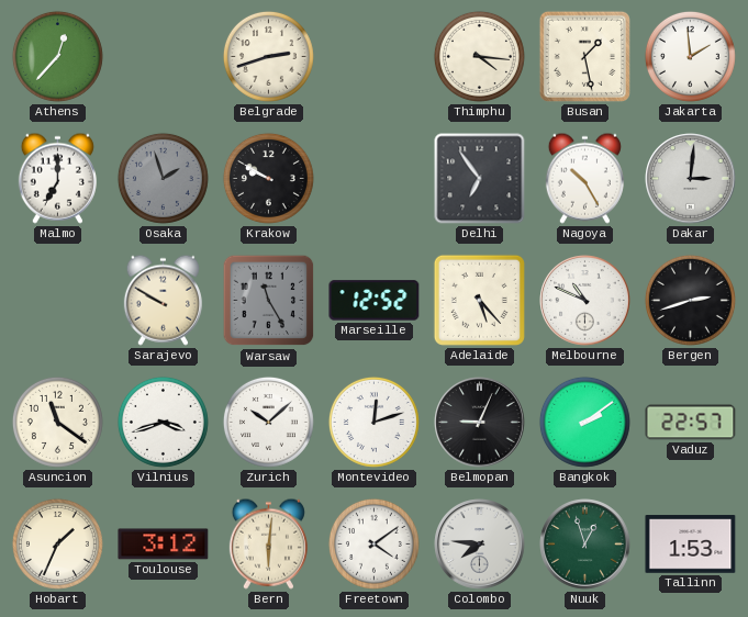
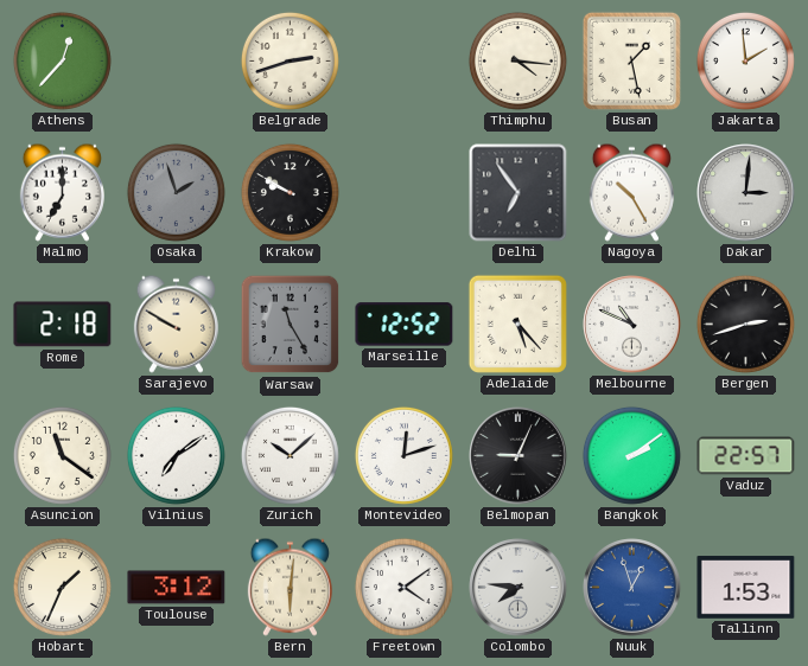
Rome: none -> 2:18 (63, 325)
Vilnius: 3:42 -> 7:09 (176, 455)
Nuuk dial: green -> blue (632, 588)
